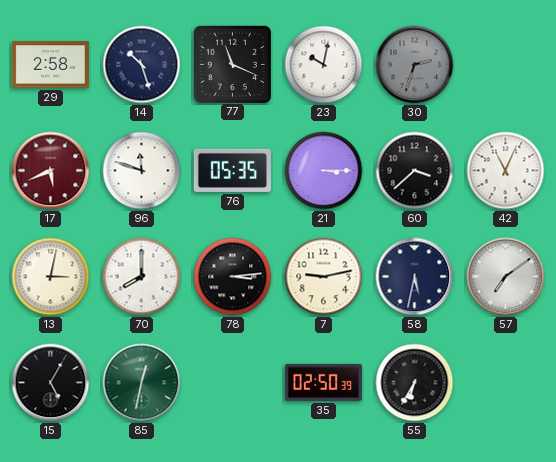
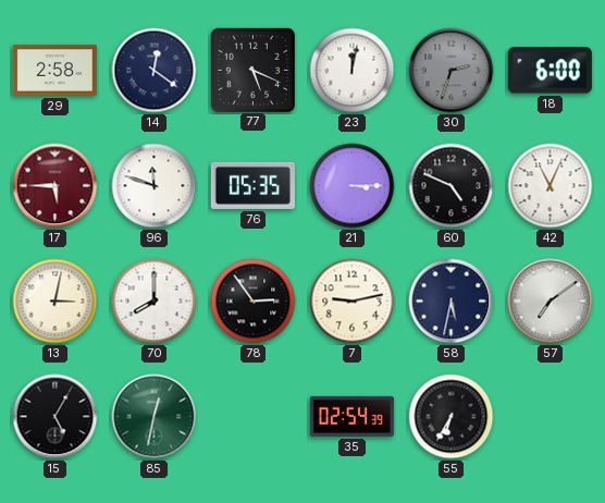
14: 10:27 -> 12:21 (155, 71)
77: 11:19 -> 5:19 (252, 70)
23: 10:02 -> 12:02 (353, 71)
18: none -> 6:00 (550, 71)
17: 5:41 -> 5:45 (55, 186)
60: 3:38 -> 4:49 (452, 186)
78: 3:14 -> 2:54 (254, 302)
35: 02:50 -> 02:54 (351, 416)
